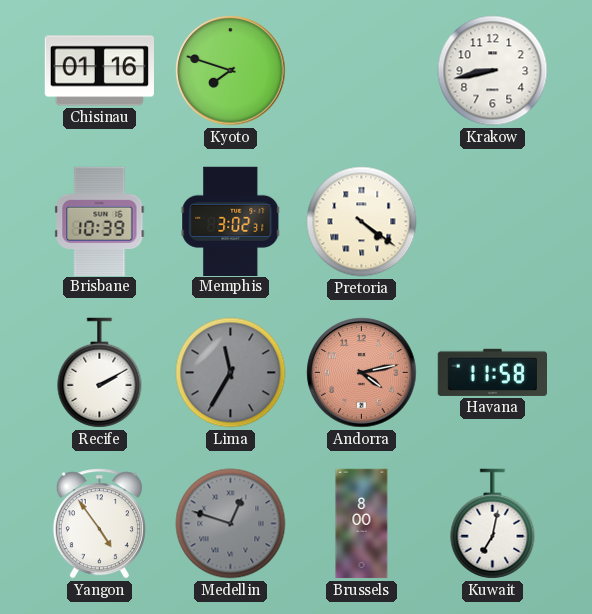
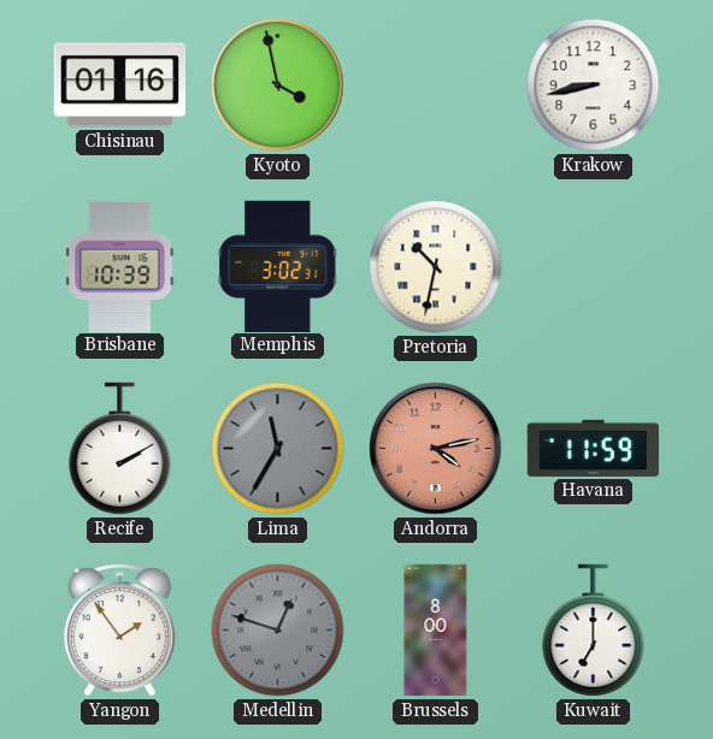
Kyoto: 7:48 -> 3:58 (278, 85)
Pretoria: 4:21 -> 10:32 (436, 267)
Havana: 11:58 -> 11:59 (593, 448)
Yangon: 4:54 -> 1:54 (119, 631)
Kuwait: 7:02 -> 7:00 (594, 631)
